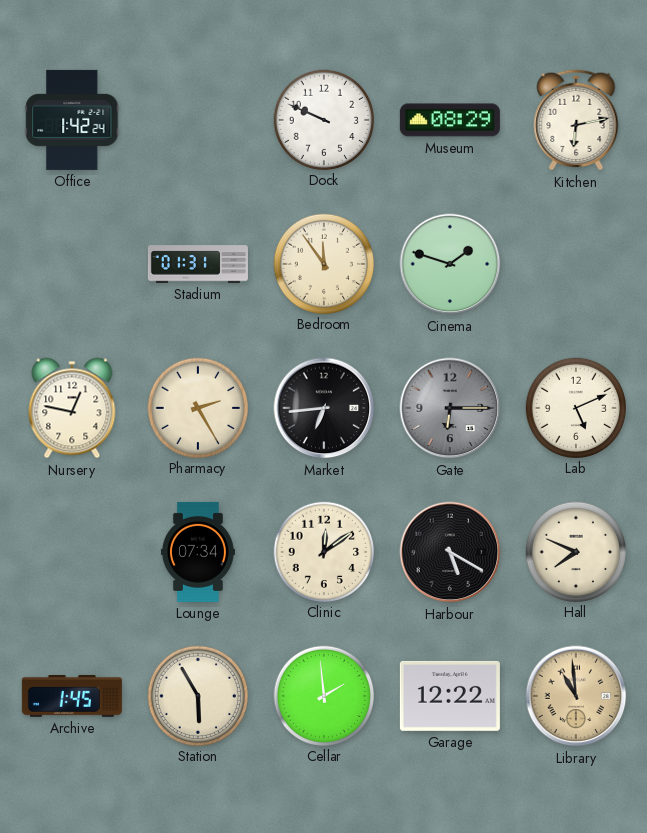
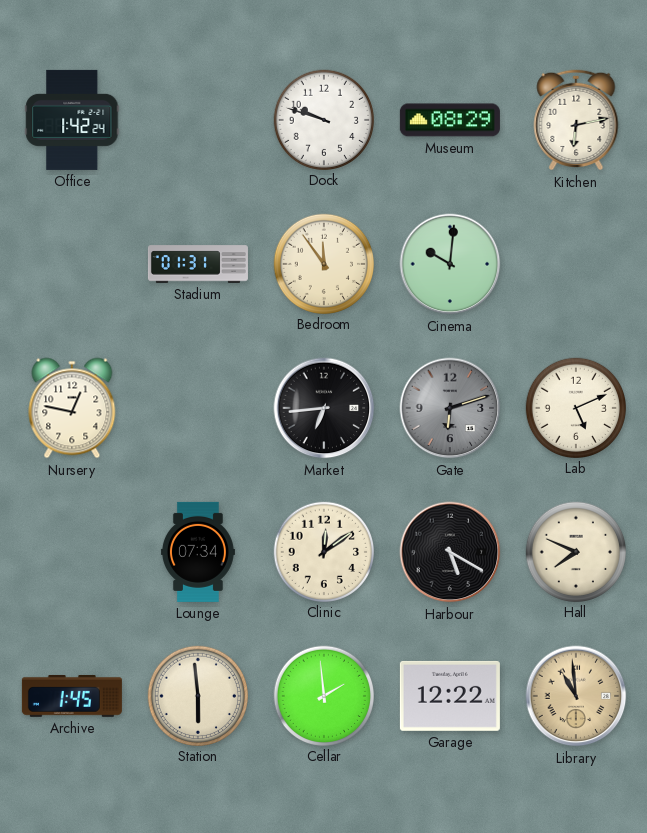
Dock: 9:49 -> 9:48 (323, 119)
Cinema: 1:48 -> 10:01 (450, 264)
Pharmacy: 2:25 -> none (197, 407)
Gate: 6:15 -> 6:12 (450, 408)
Station: 5:55 -> 5:59 (197, 695)
